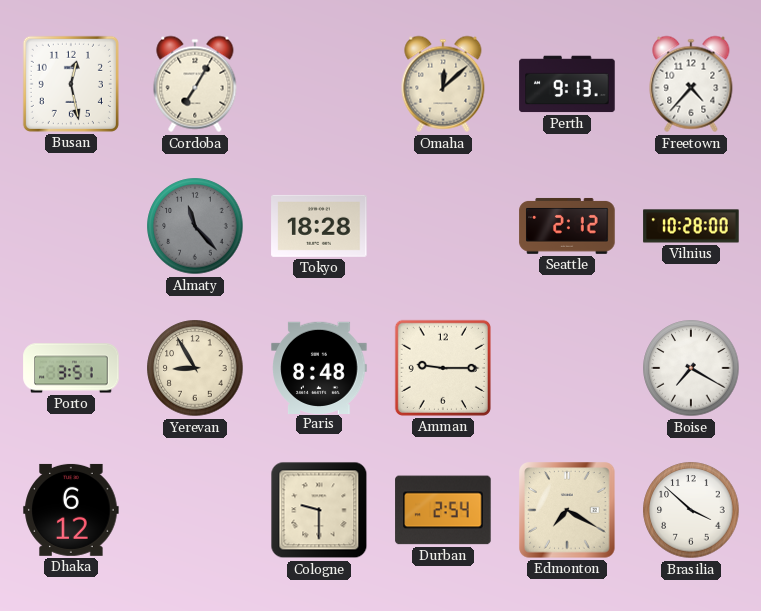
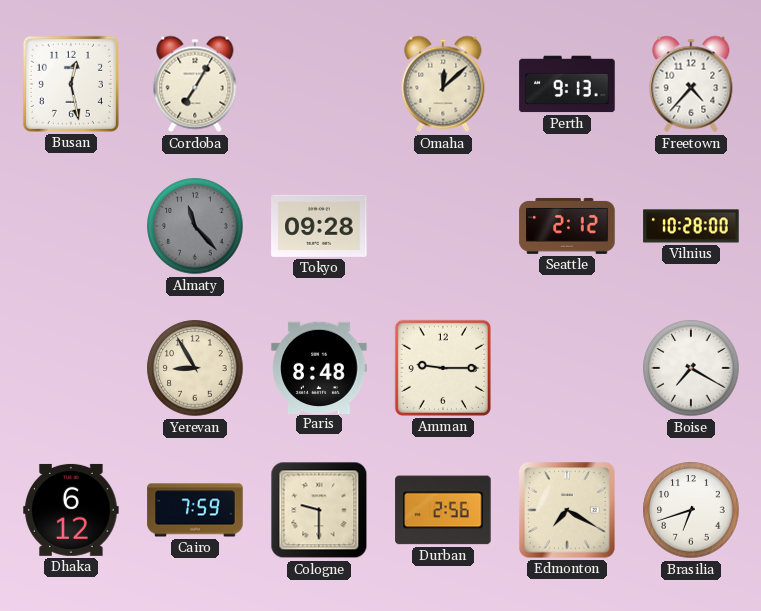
Tokyo: 18:28 -> 09:28 (319, 226)
Porto: 3:51 -> none (71, 368)
Cairo: none -> 7:59 (195, 510)
Durban: 2:54 -> 2:56 (443, 510)
Brasilia: 3:52 -> 6:42 (691, 510)
